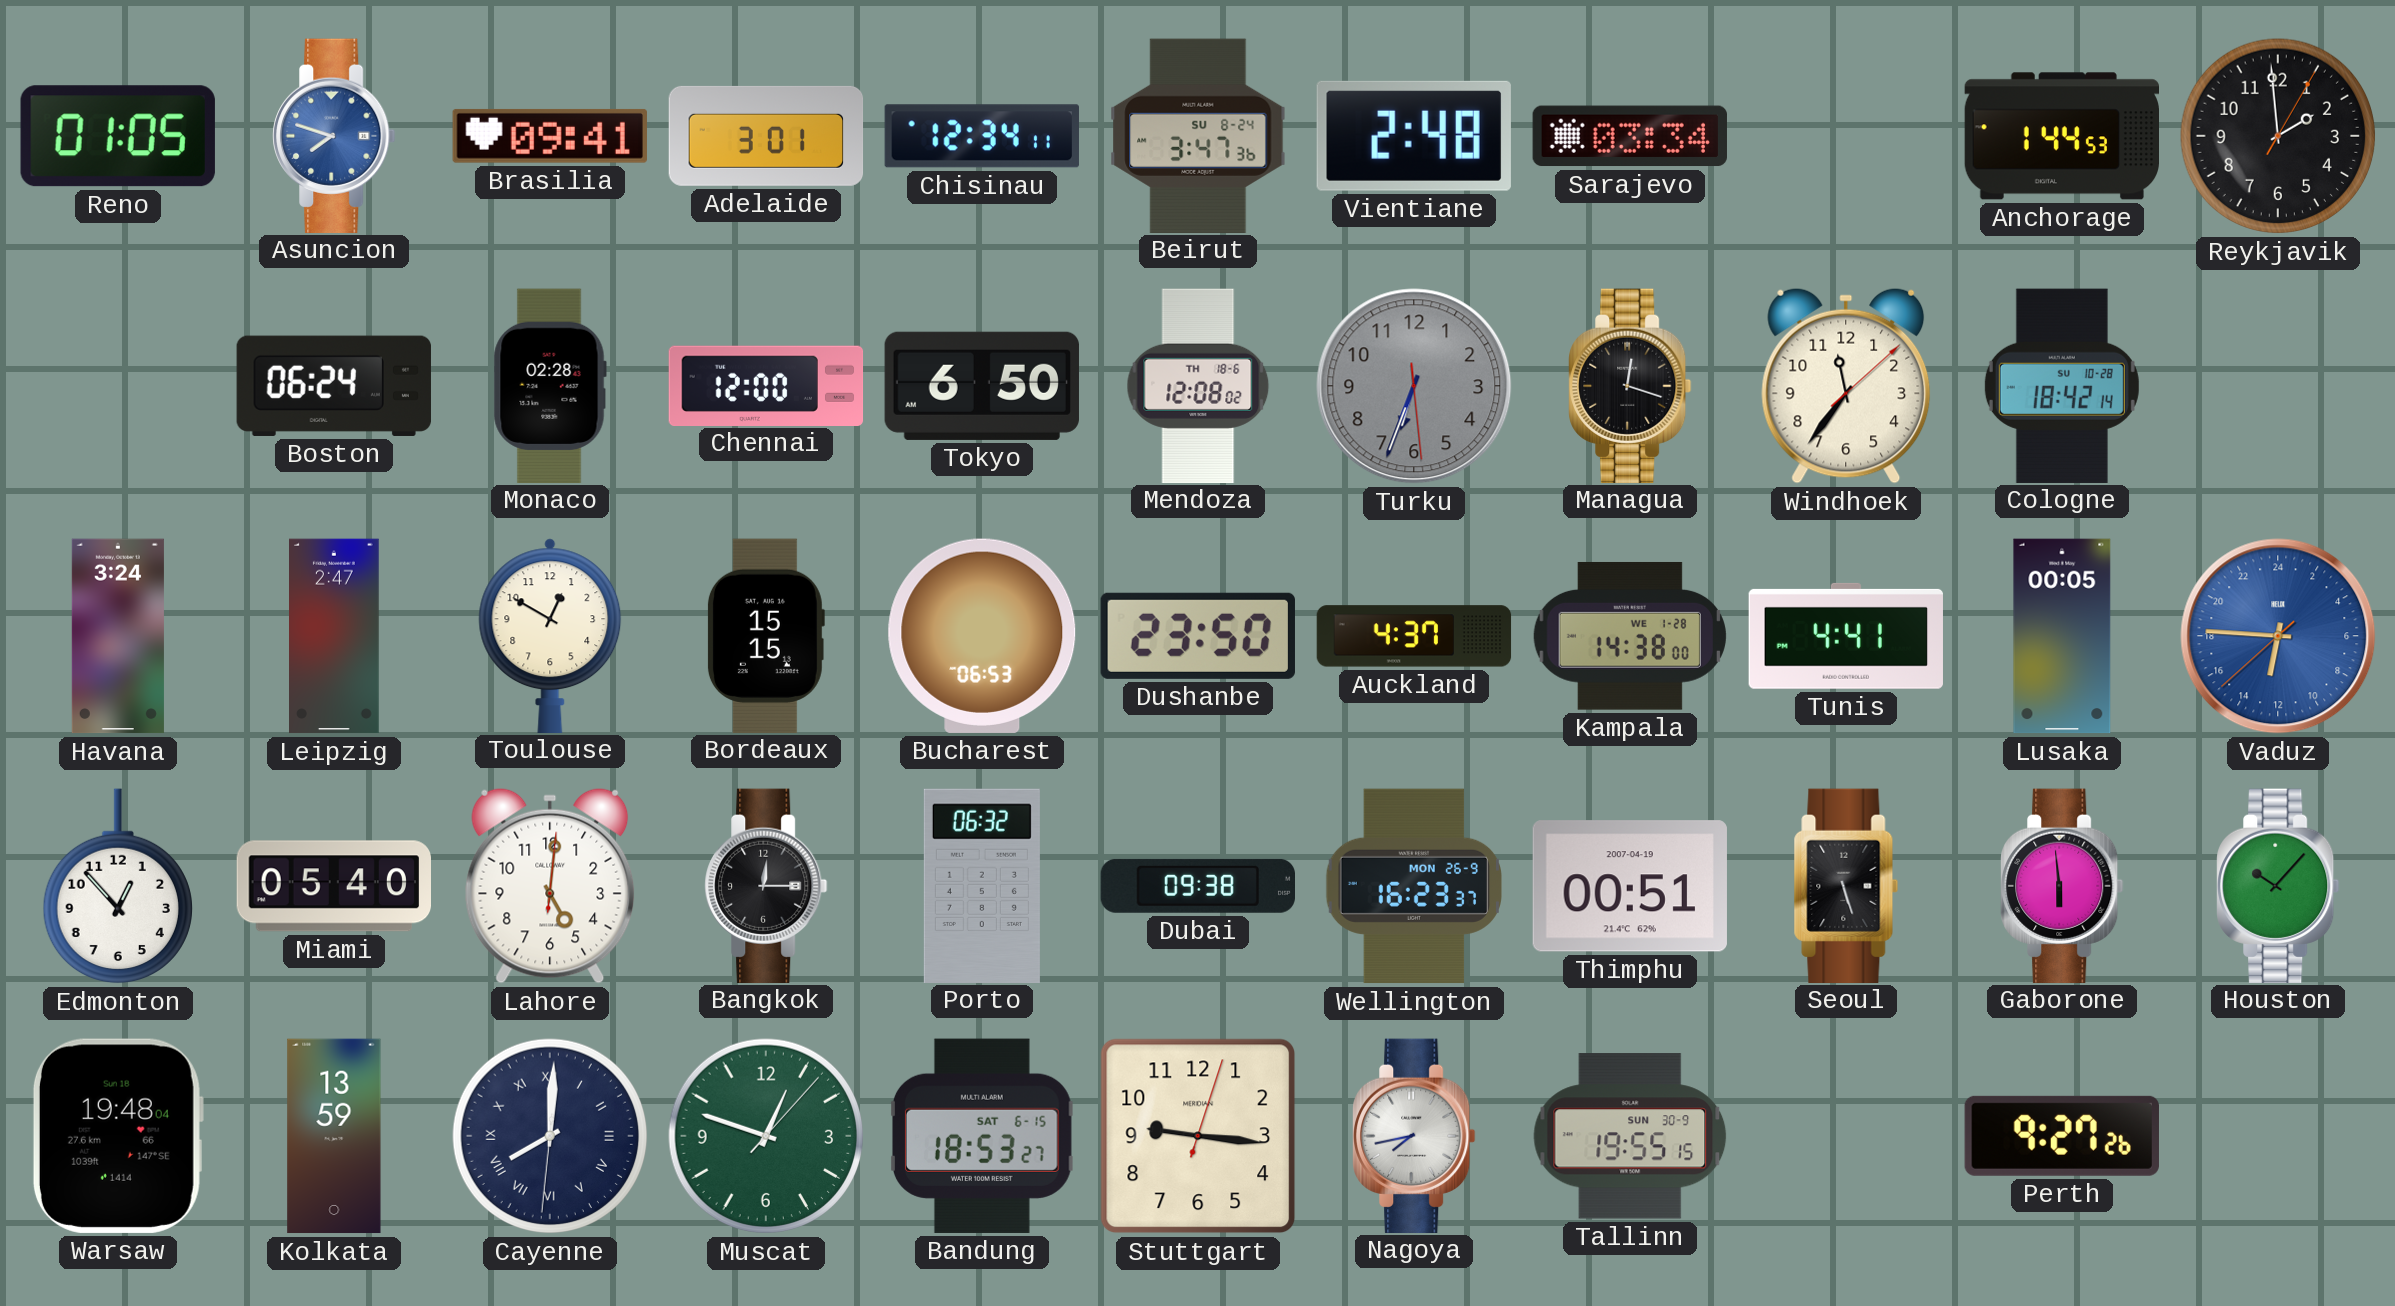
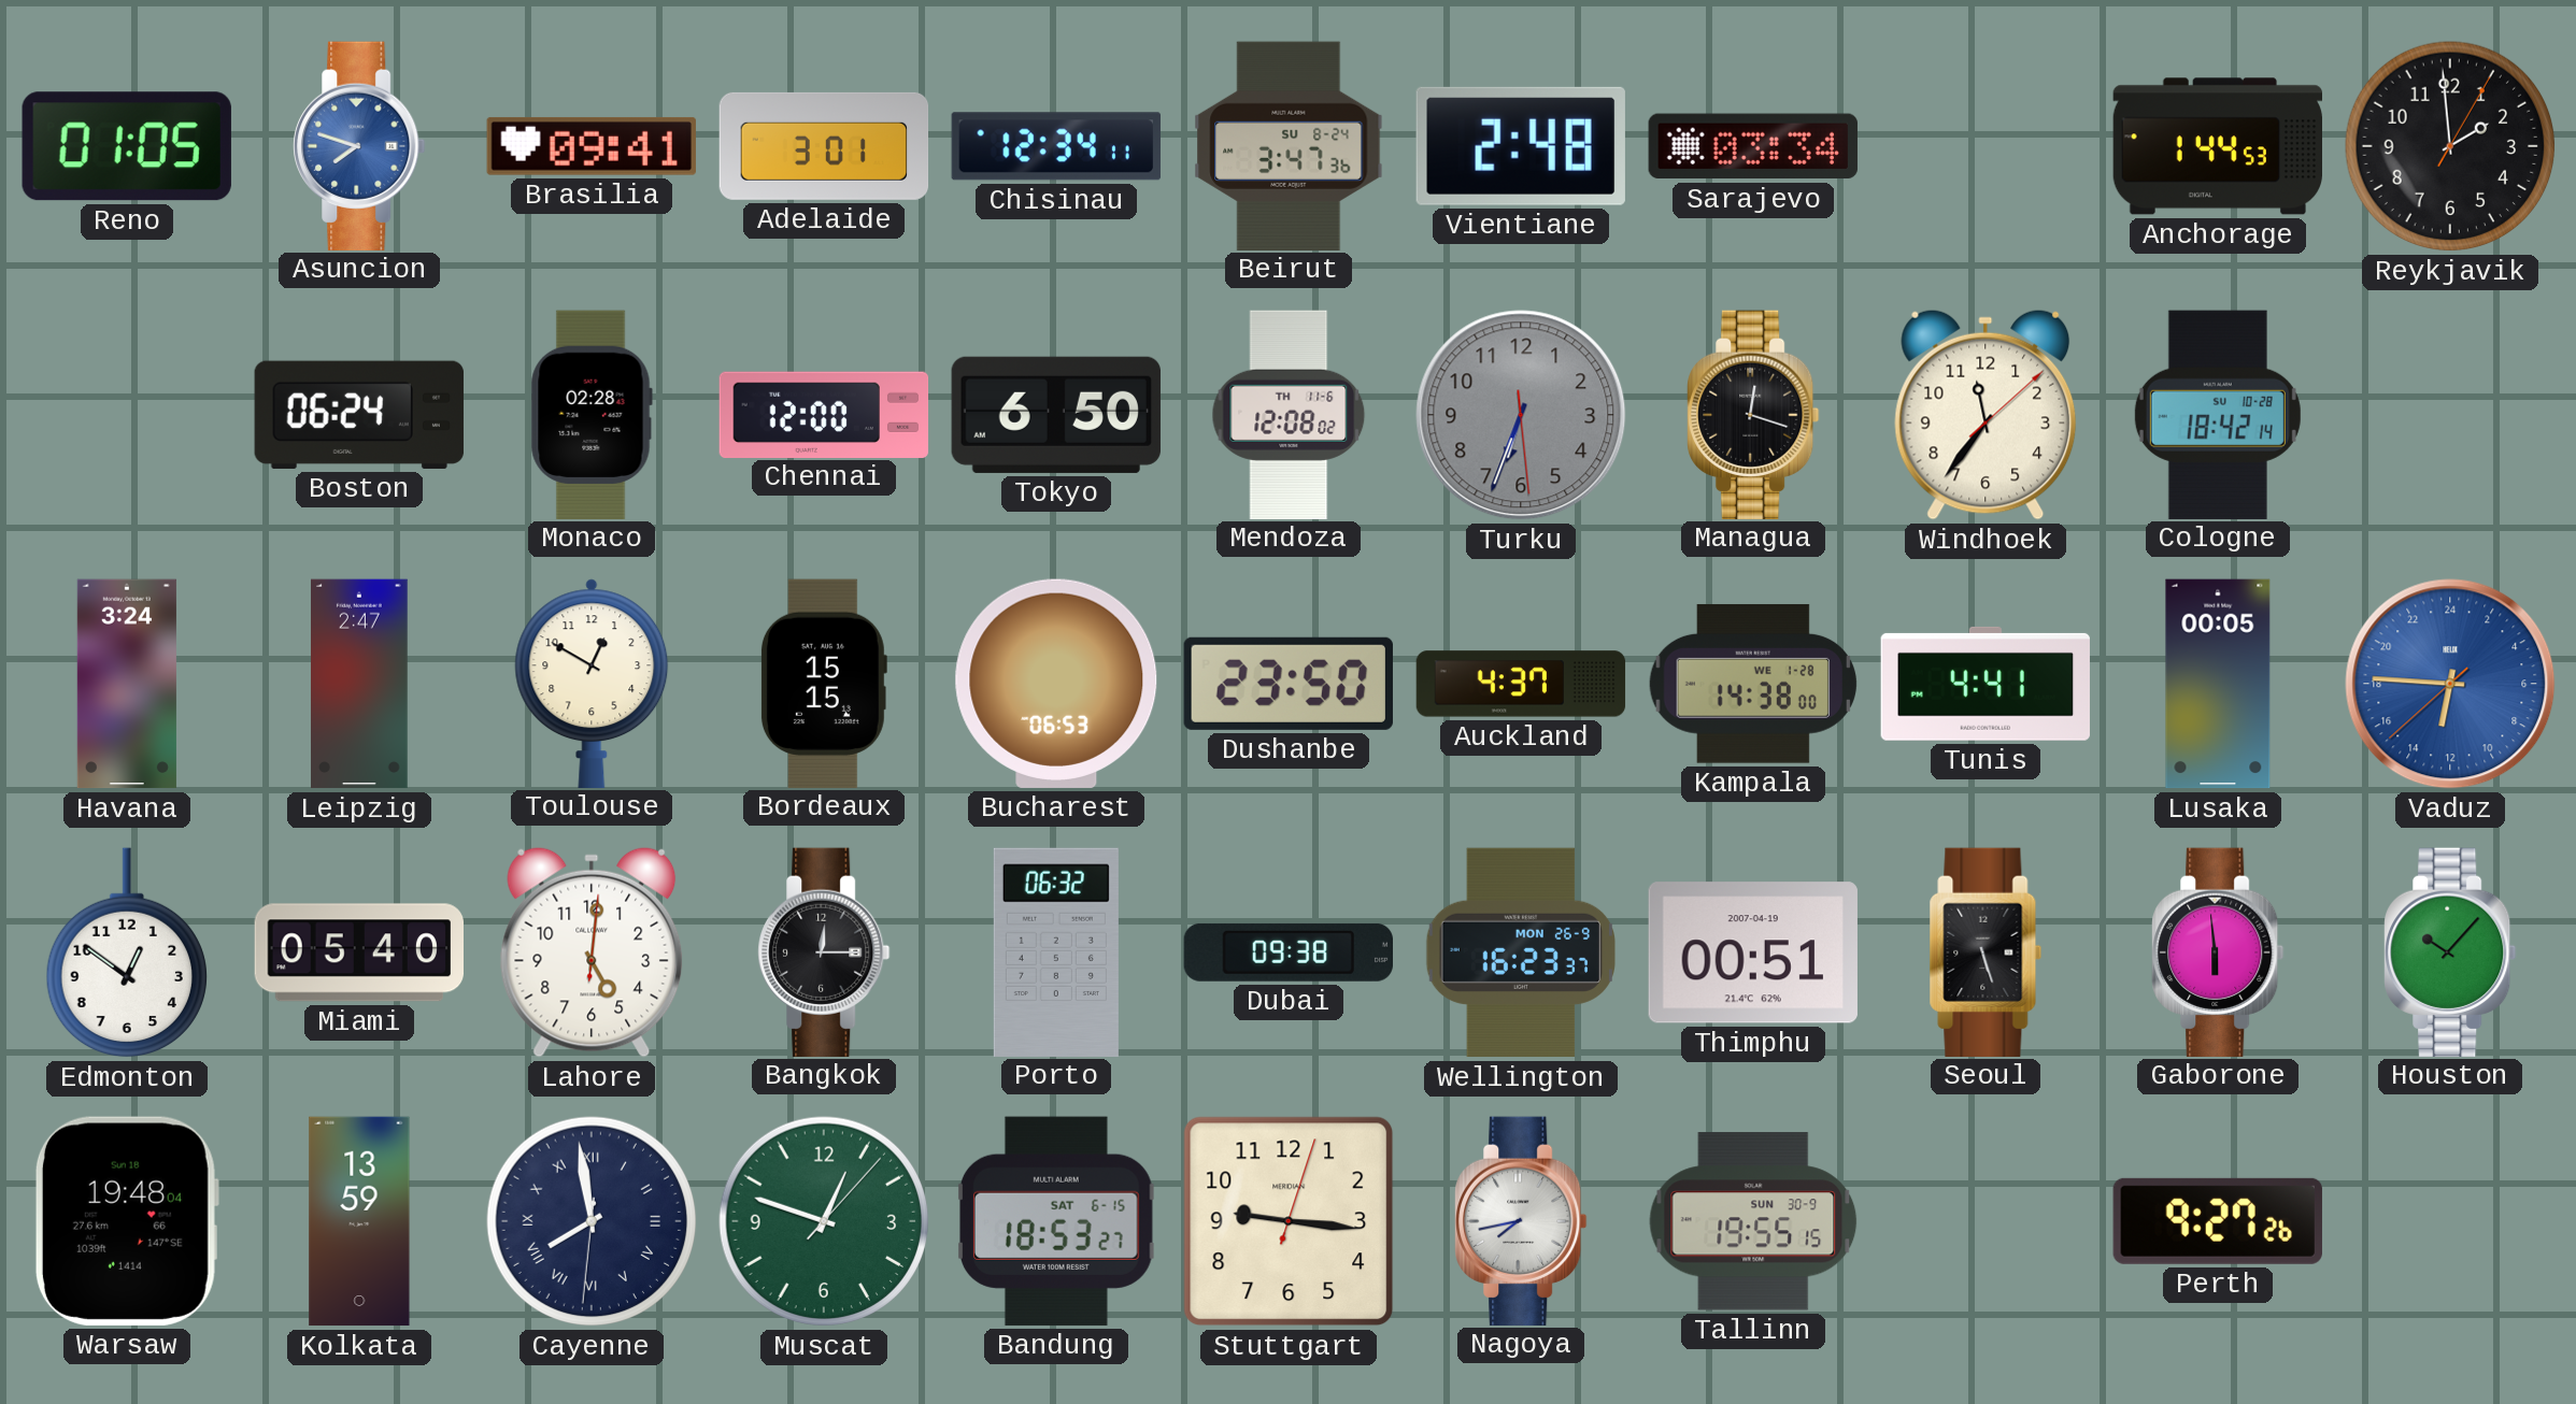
Mendoza date: TH 18-6 -> TH 11-6 (1289, 414)
Edmonton: 12:53 -> 12:51 (127, 952)
Cayenne: 8:00 -> 7:58 (592, 1221)
